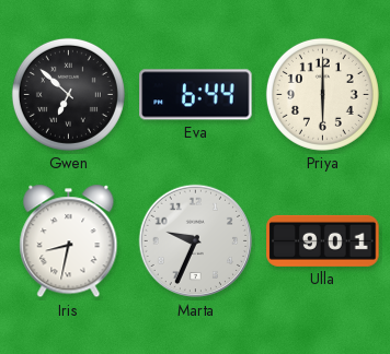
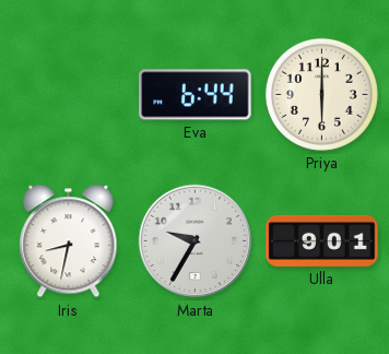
Gwen: 6:52 -> none (68, 94)
Marta: 9:34 -> 9:35 (196, 241)
